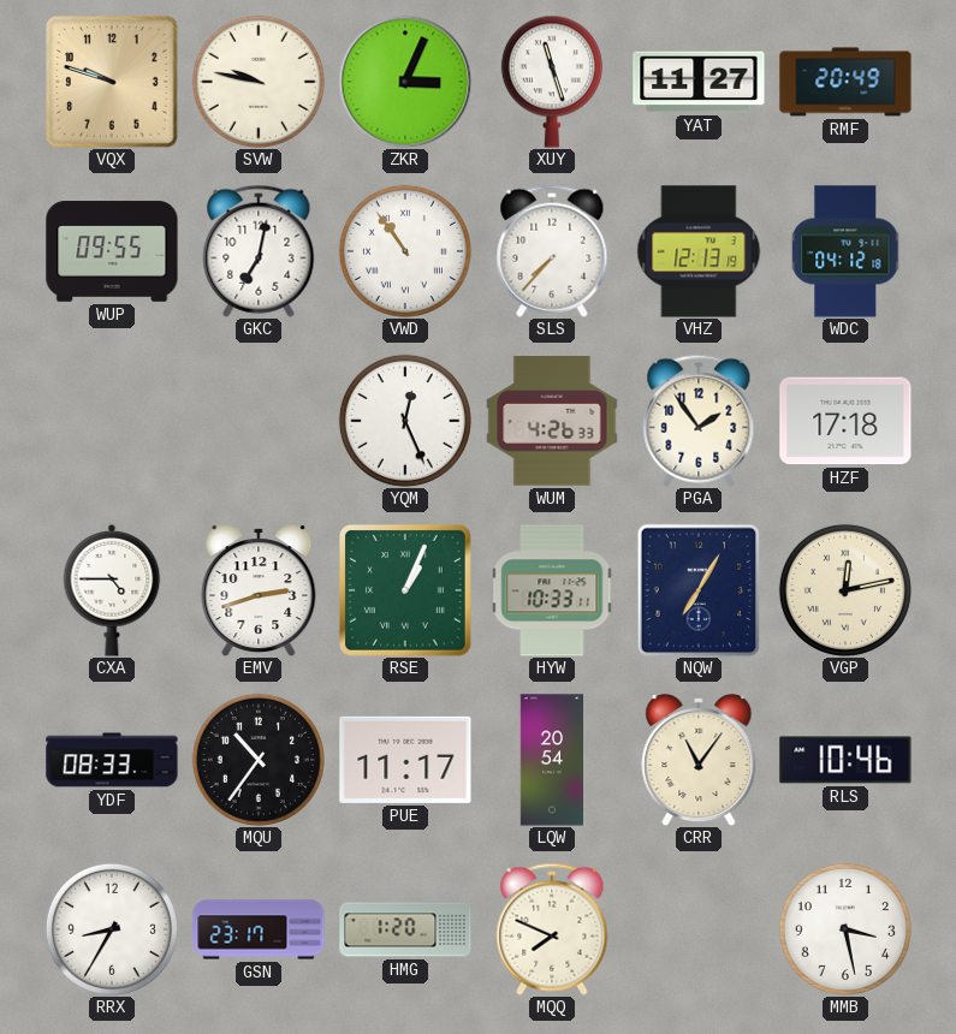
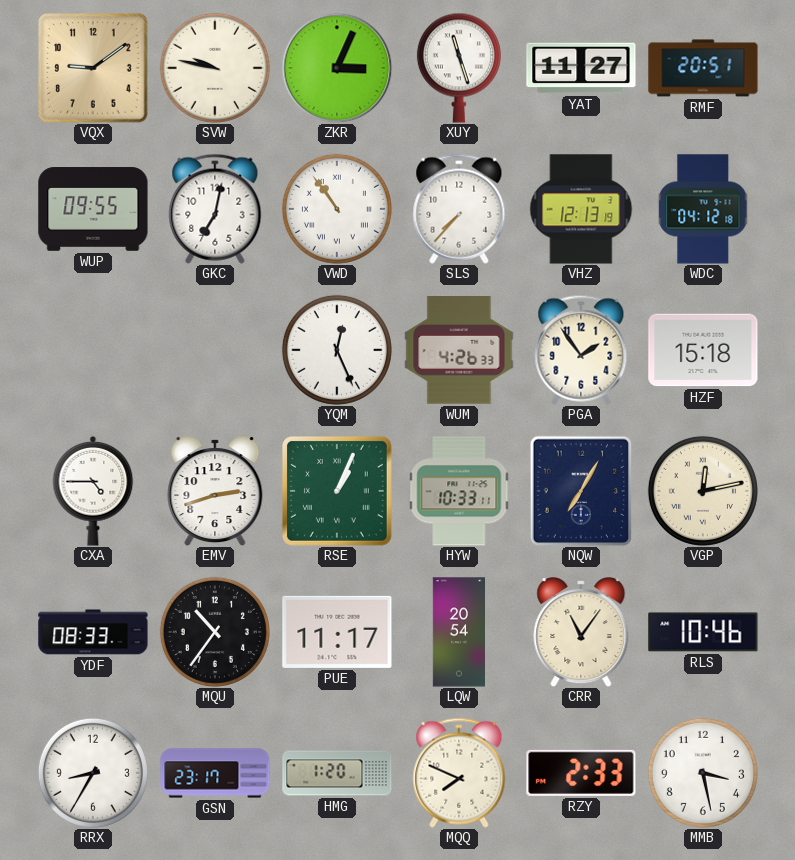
VQX: 9:48 -> 9:09 (93, 68)
RMF: 20:49 -> 20:51 (703, 68)
HZF: 17:18 -> 15:18 (703, 350)
RZY: none -> 2:33 (581, 773)
